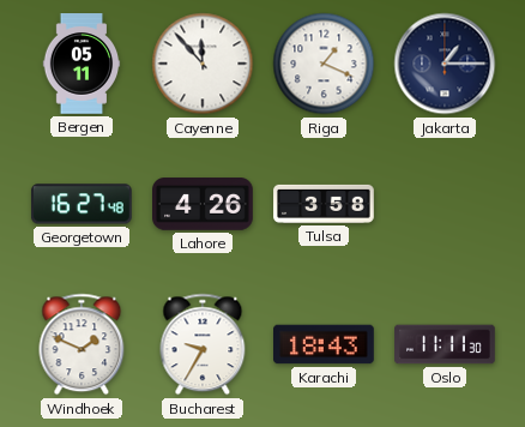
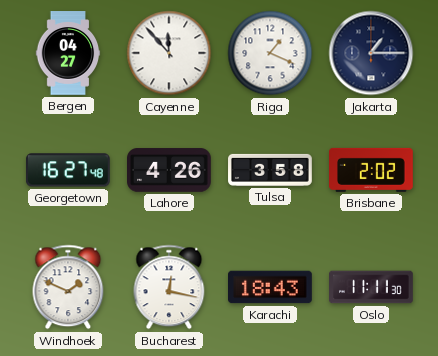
Bergen: 05:11 -> 04:27 (68, 53)
Brisbane: none -> 2:02 (372, 170)
Bucharest: 9:35 -> 12:17 (169, 287)
